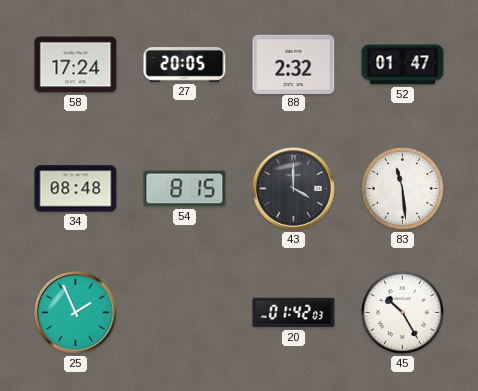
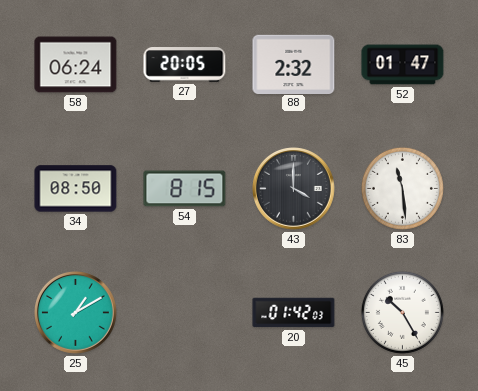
58: 17:24 -> 06:24 (76, 65)
34: 08:48 -> 08:50 (76, 189)
25: 1:56 -> 1:10 (76, 313)
